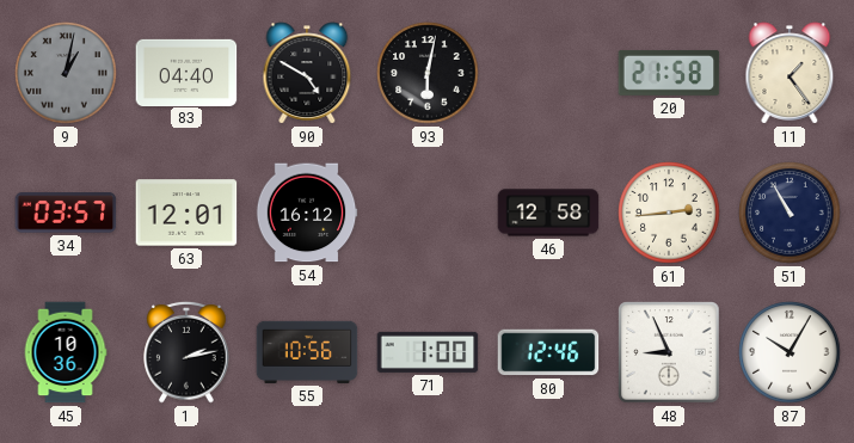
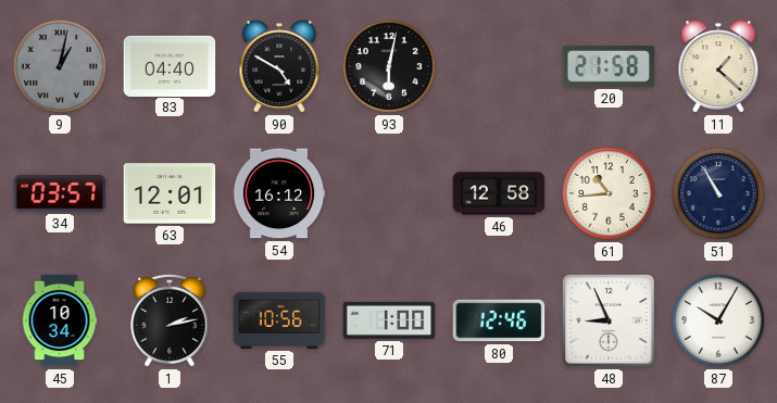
11: 1:24 -> 1:22 (718, 66)
61: 2:44 -> 10:44 (609, 193)
45: 10:36 -> 10:34 (60, 320)
